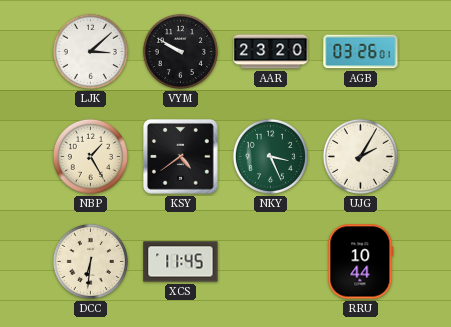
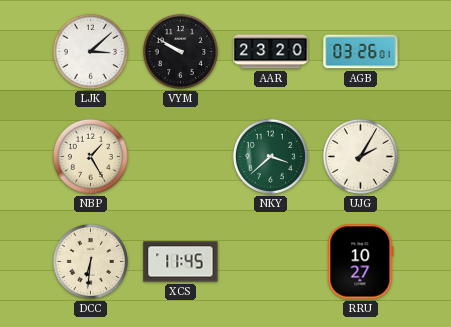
KSY: 4:39 -> none (181, 157)
NKY: 3:26 -> 3:38 (270, 156)
RRU: 10:44 -> 10:27 (361, 262)
